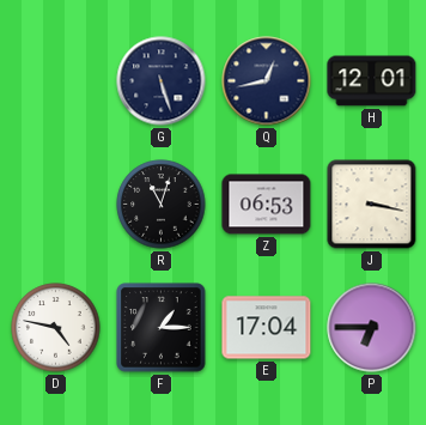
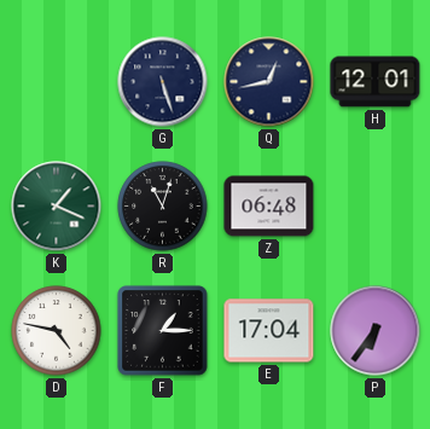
K: none -> 1:19 (57, 207)
Z: 06:53 -> 06:48 (269, 207)
J: 3:17 -> none (372, 205)
P: 6:45 -> 6:36 (376, 331)
